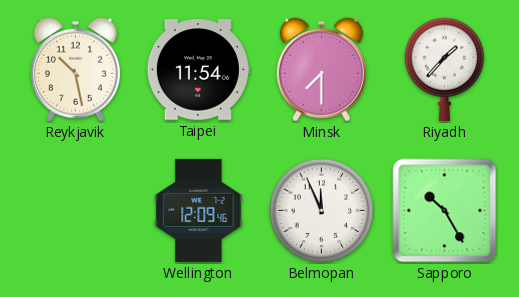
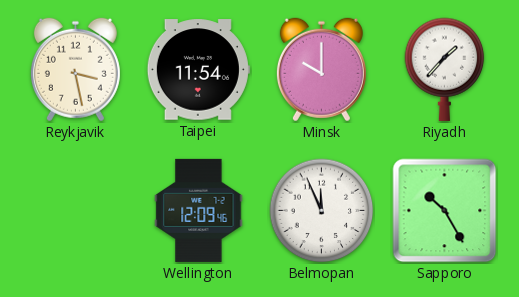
Reykjavik: 10:28 -> 3:28 (75, 70)
Minsk: 7:30 -> 10:00 (321, 70)
